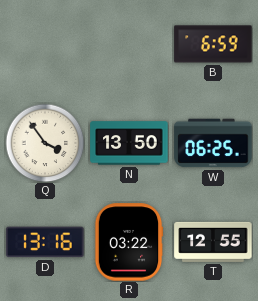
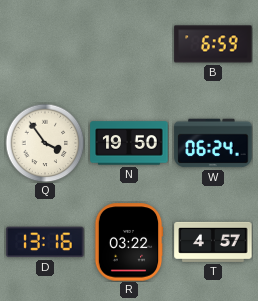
N: 13:50 -> 19:50 (129, 143)
W: 06:25 -> 06:24 (213, 143)
T: 12:55 -> 4:57 (213, 242)
